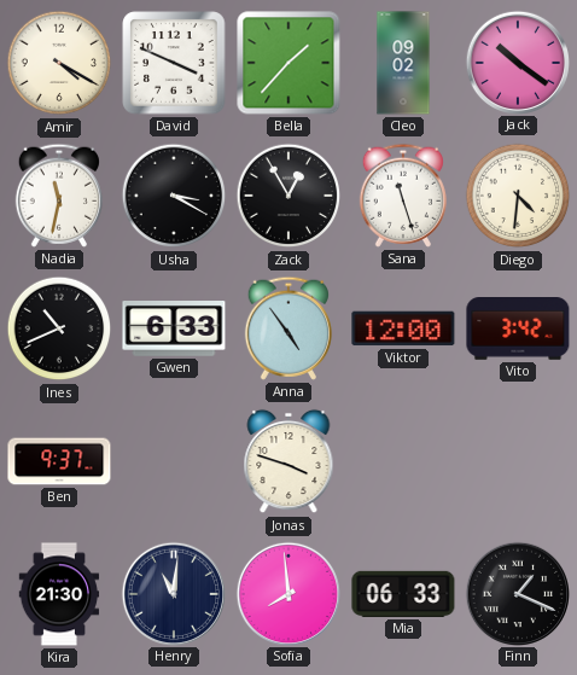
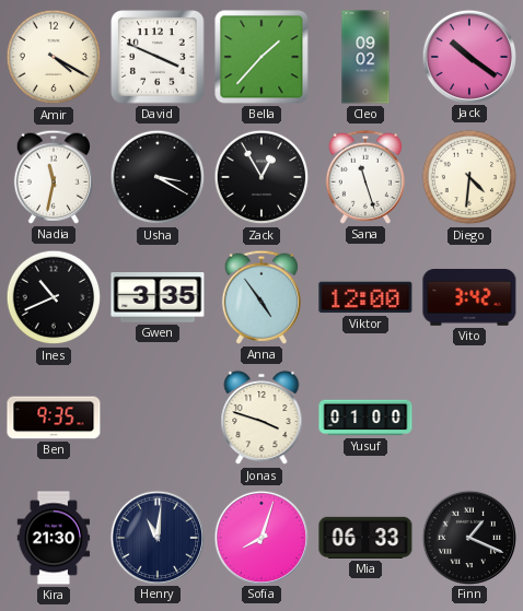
Gwen: 6:33 -> 3:35 (158, 298)
Ben: 9:37 -> 9:35 (54, 418)
Yusuf: none -> 01:00 (365, 418)
Sofia: 7:59 -> 8:03 (260, 537)
